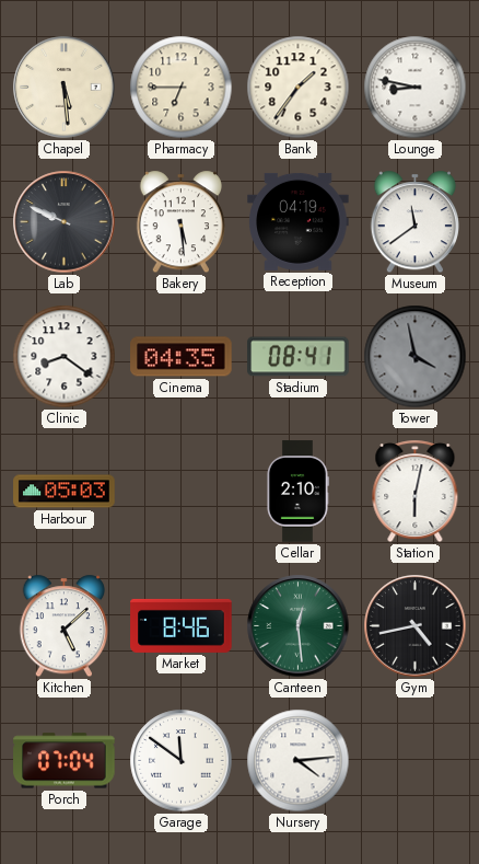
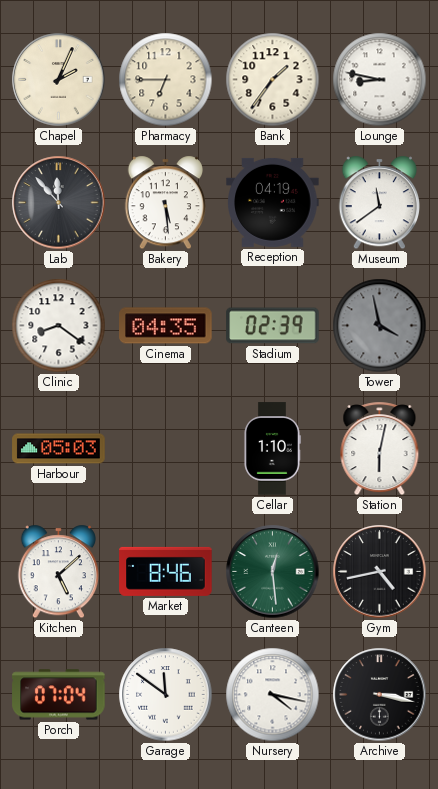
Chapel: 5:29 -> 2:04 (59, 80)
Lab: 9:49 -> 11:53 (59, 203)
Stadium: 08:41 -> 02:39 (273, 326)
Cellar: 2:10 -> 1:10 (272, 449)
Nursery: 4:14 -> 4:17 (273, 695)
Archive: none -> 3:17 (380, 695)
